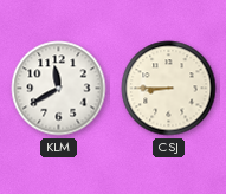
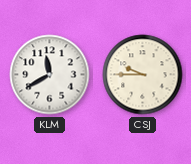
CSJ: 8:45 -> 9:45 (143, 75)
